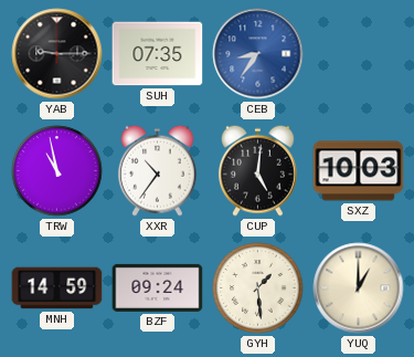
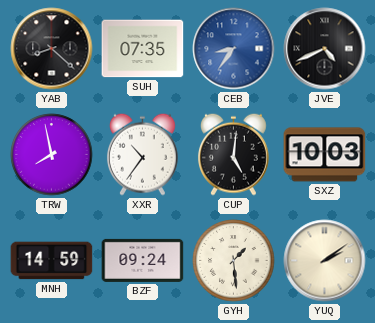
YAB: 9:15 -> 8:22 (52, 49)
JVE: none -> 4:41 (325, 49)
TRW: 10:58 -> 7:58 (52, 155)
YUQ: 1:00 -> 2:09 (325, 261)
